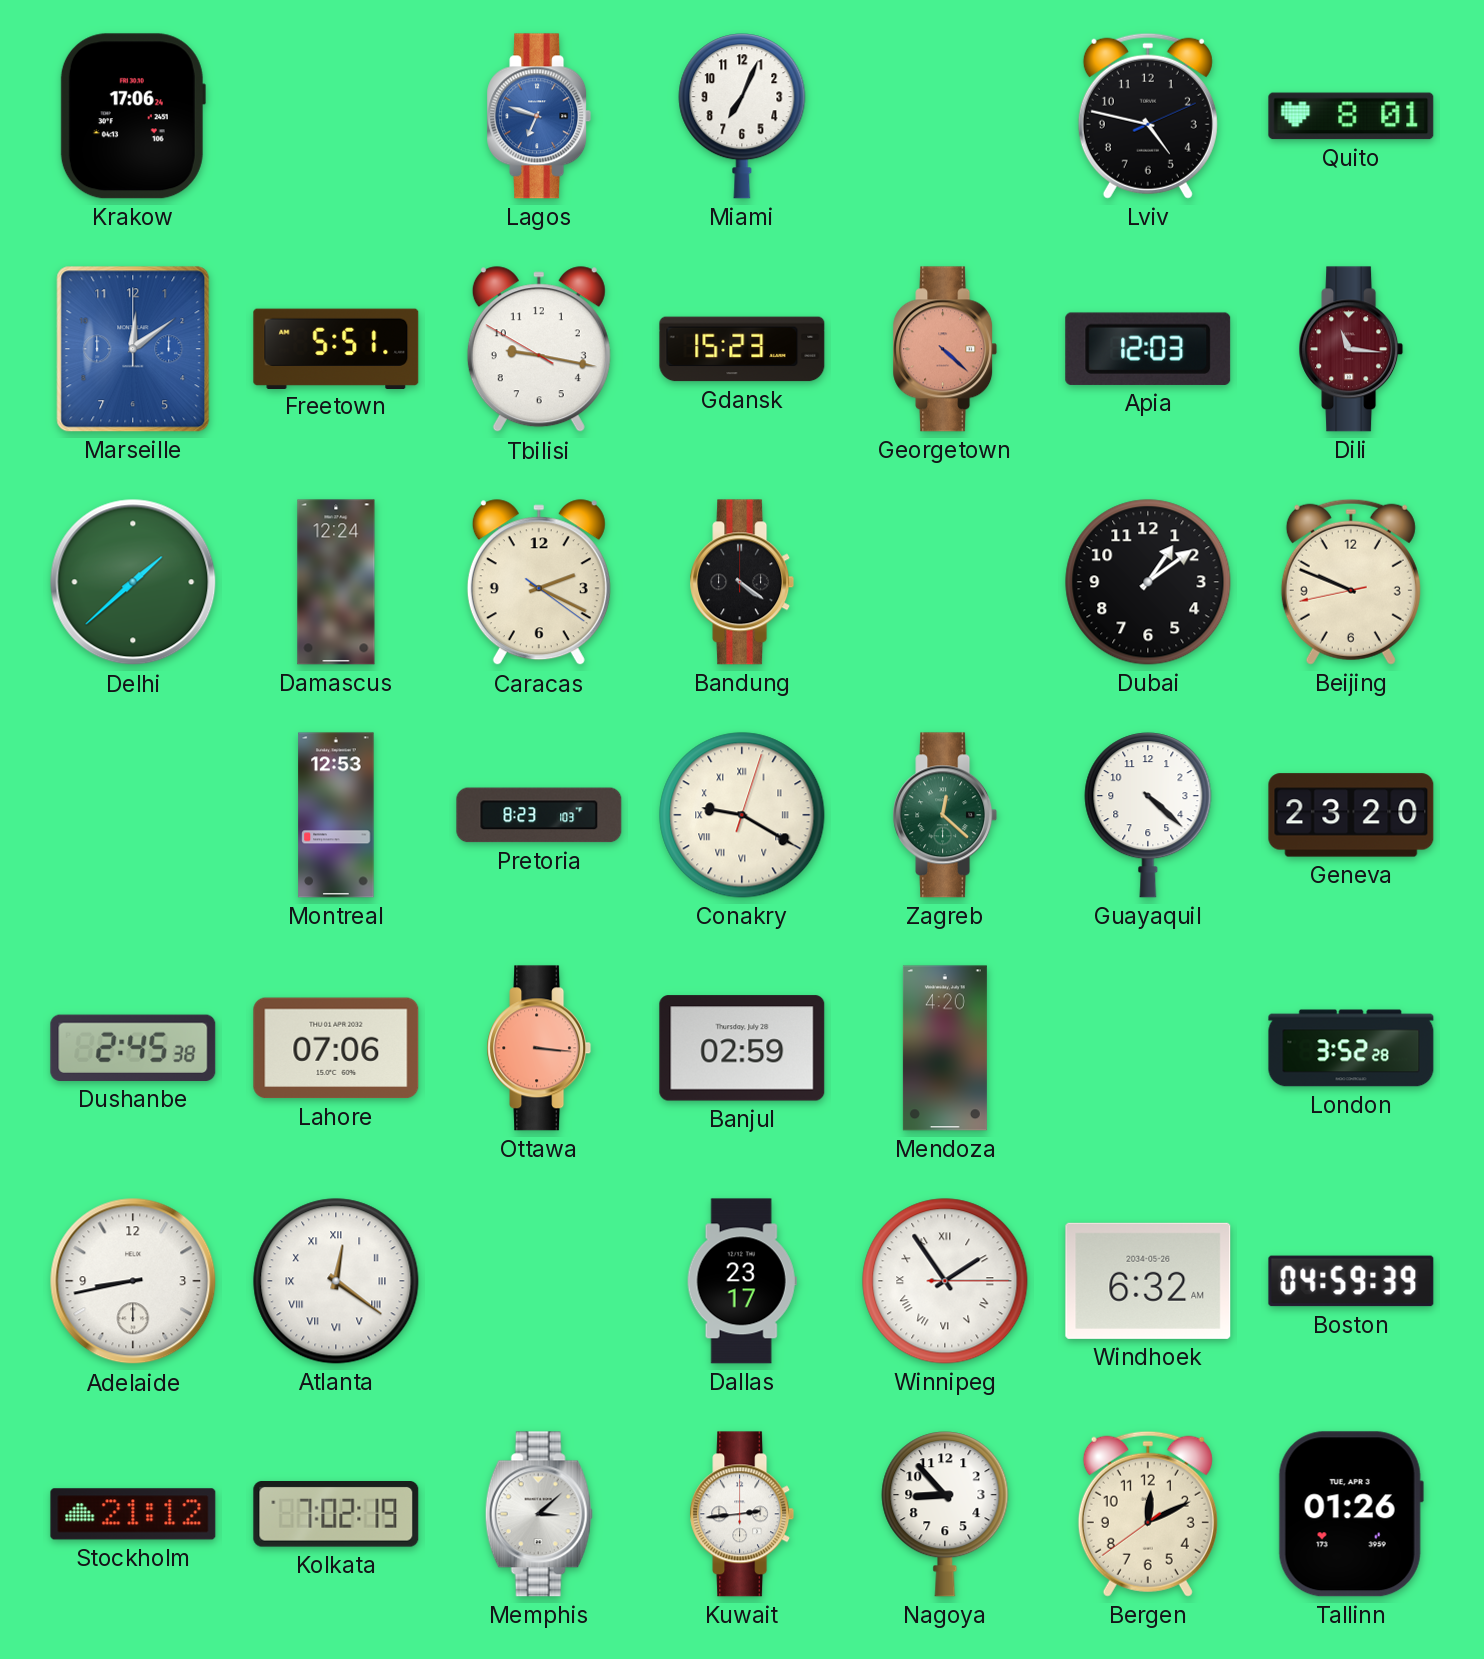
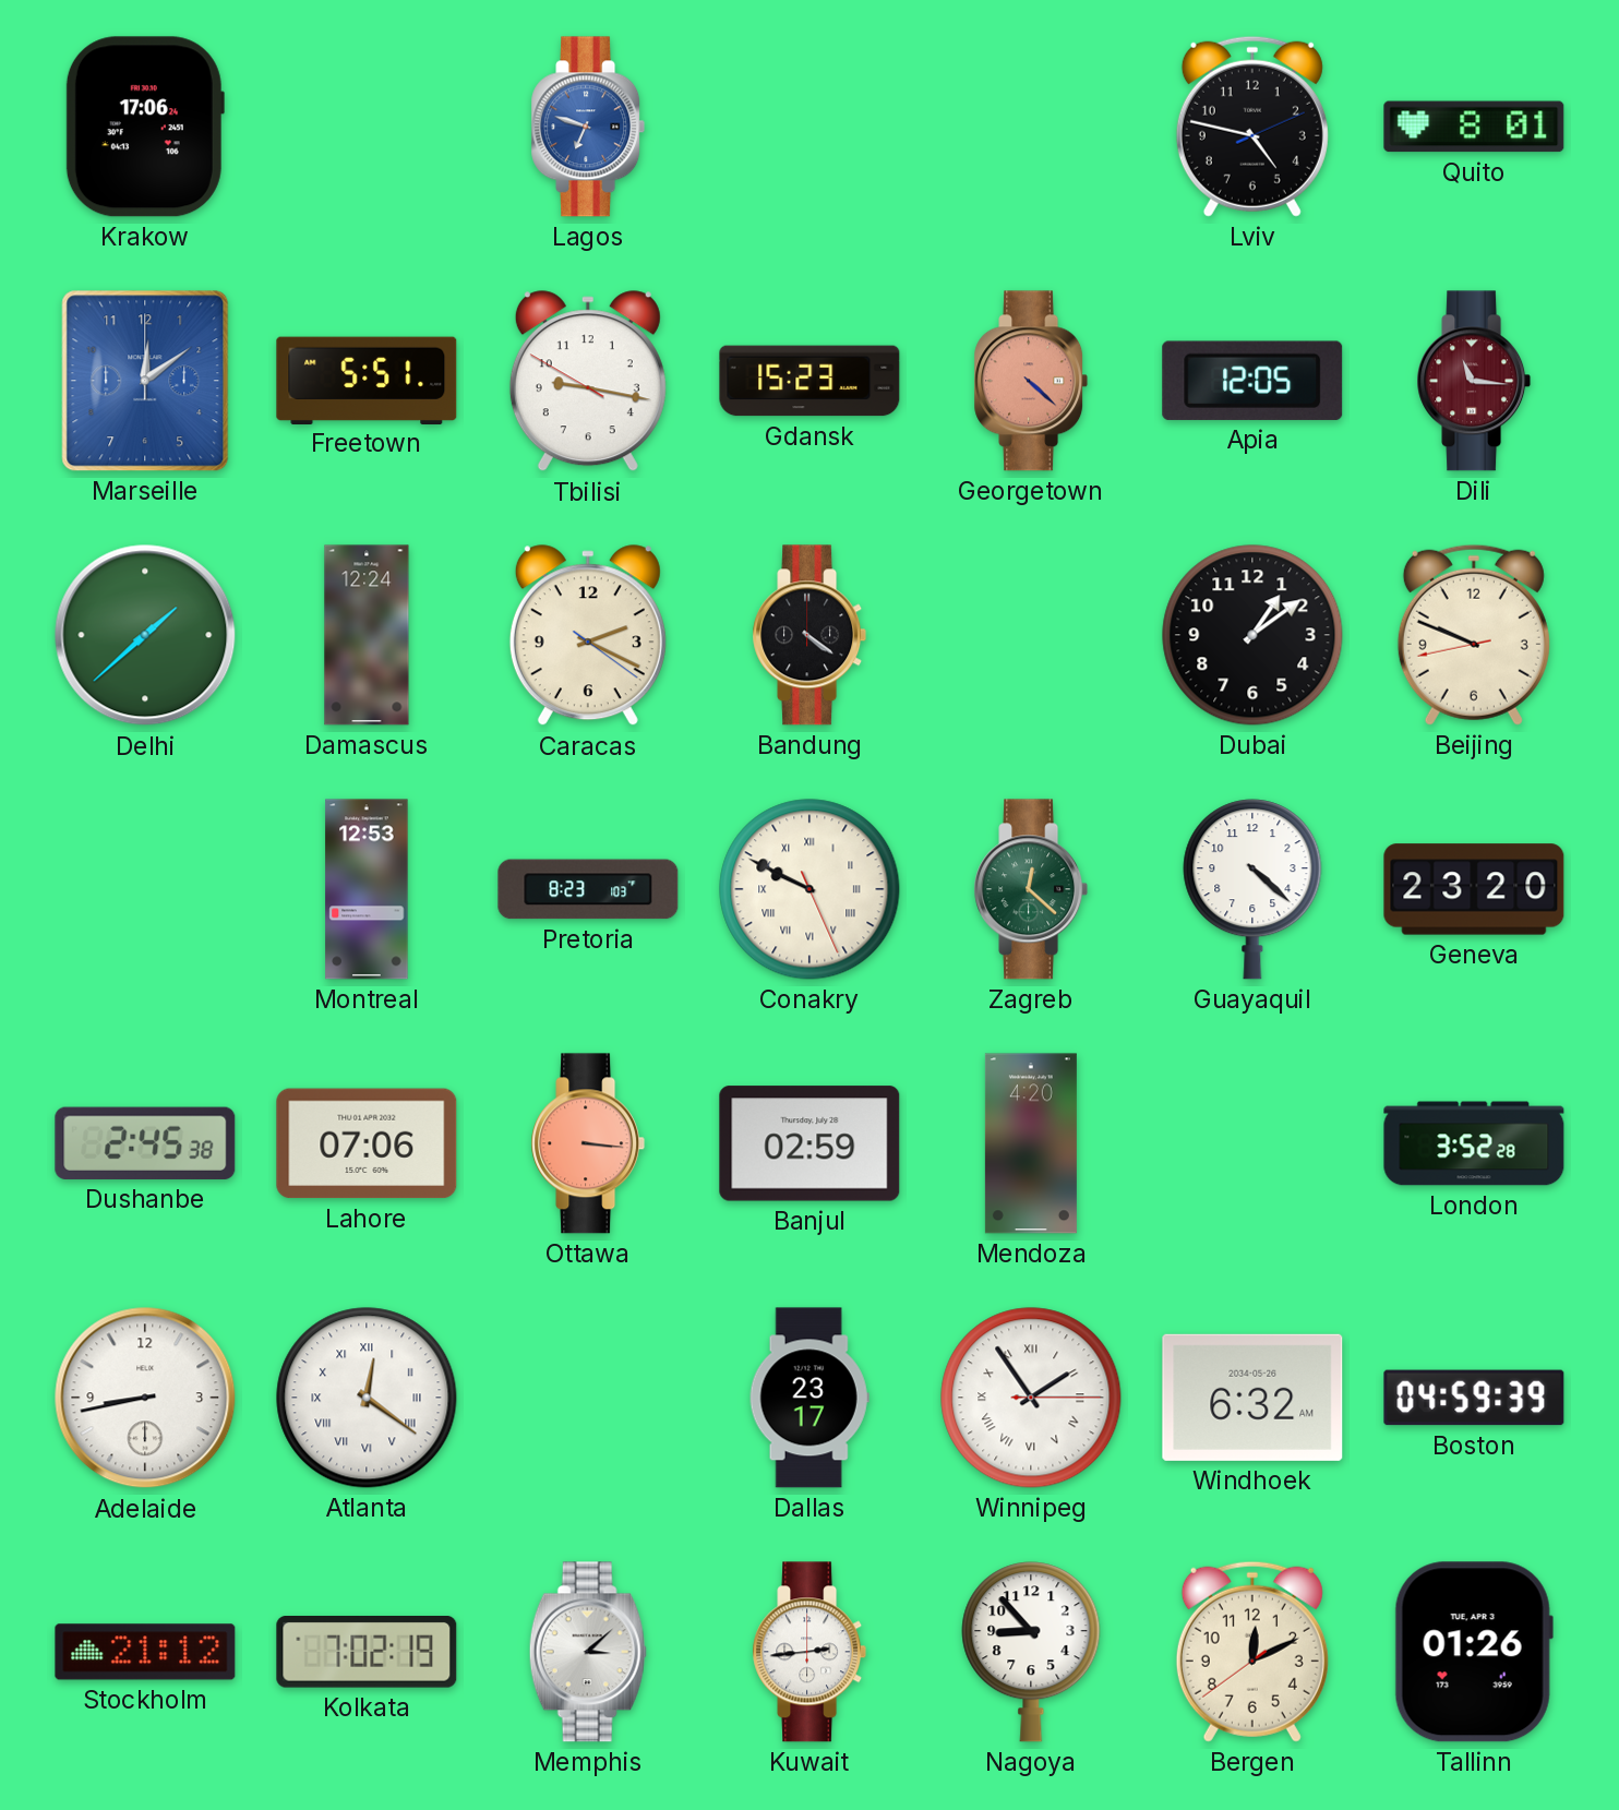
Miami: 7:04 -> none (742, 116)
Apia: 12:03 -> 12:05 (1252, 381)
Conakry: 9:20 -> 9:49 (809, 889)
